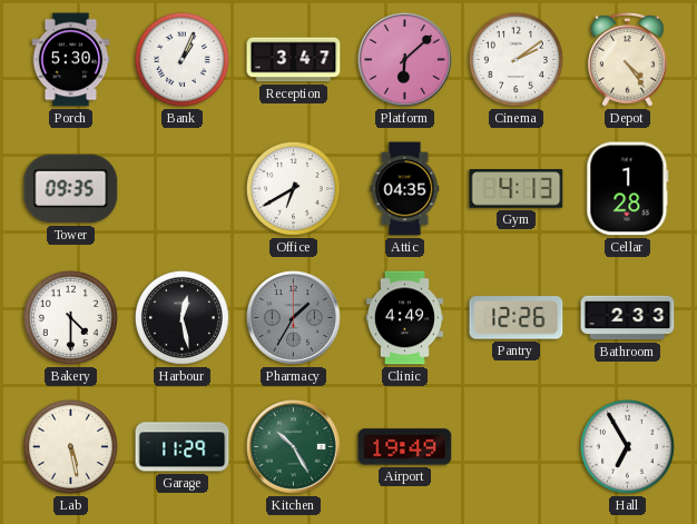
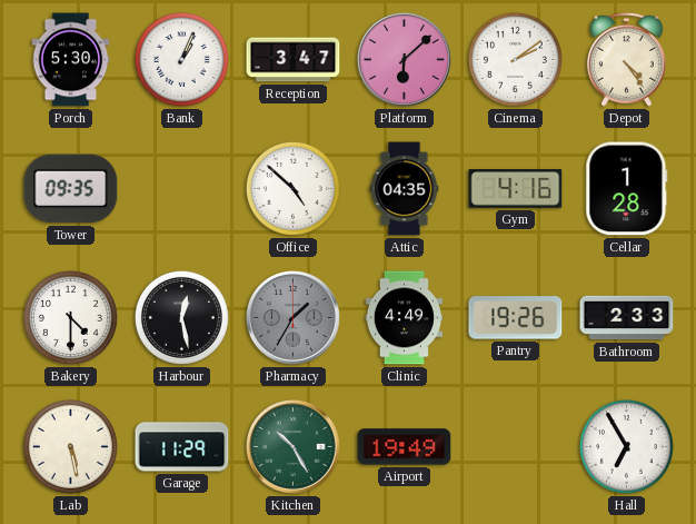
Office: 6:40 -> 4:52 (292, 188)
Gym: 4:13 -> 4:16 (516, 189)
Pantry: 12:26 -> 19:26 (516, 318)
